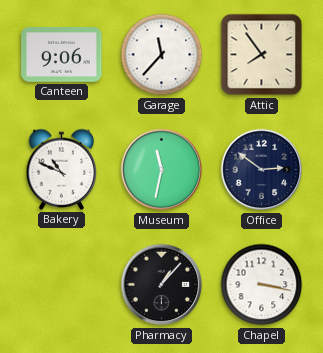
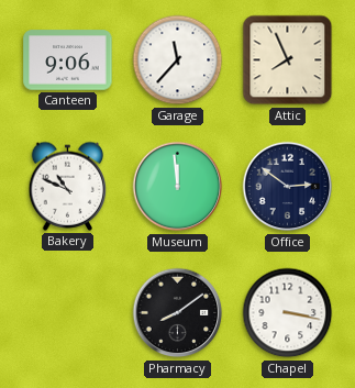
Attic: 7:54 -> 7:56 (288, 60)
Museum: 11:32 -> 11:59 (178, 187)
Pharmacy: 1:07 -> 8:09 (178, 313)
